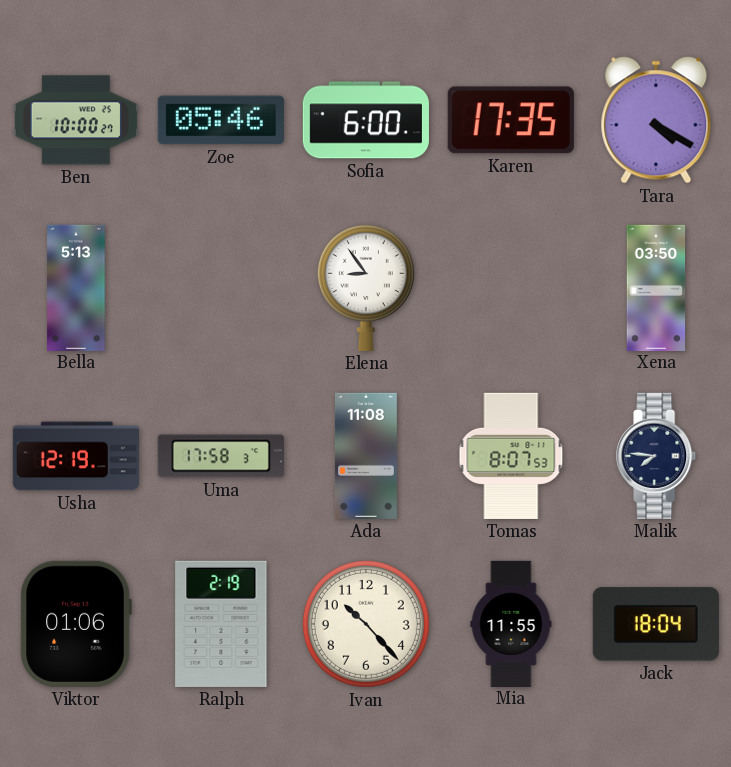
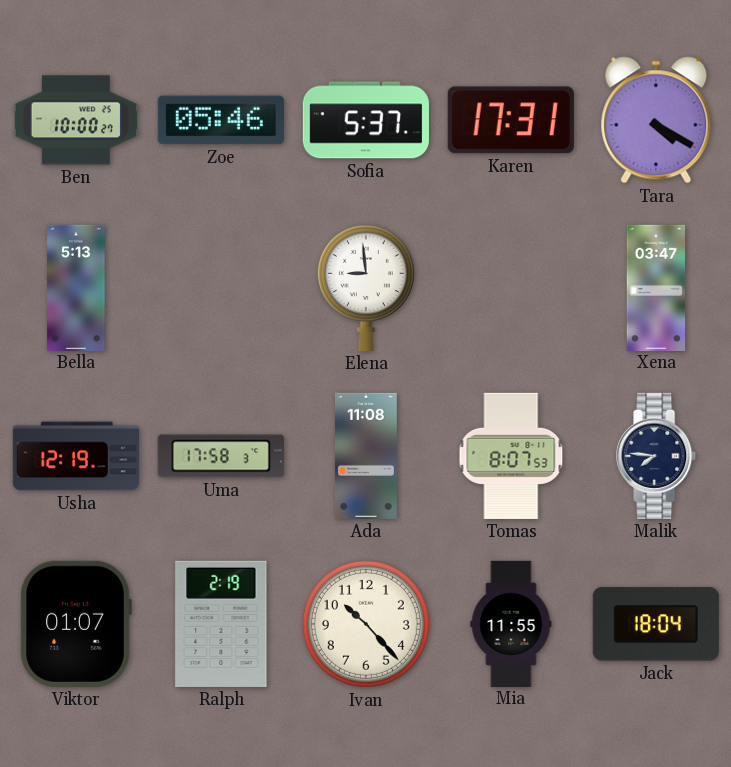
Sofia: 6:00 -> 5:37 (366, 120)
Karen: 17:35 -> 17:31 (511, 120)
Elena: 8:54 -> 8:59 (366, 287)
Xena: 03:50 -> 03:47 (656, 287)
Viktor: 01:06 -> 01:07 (76, 624)
